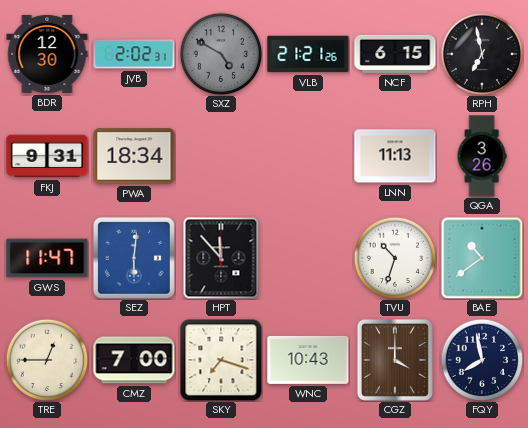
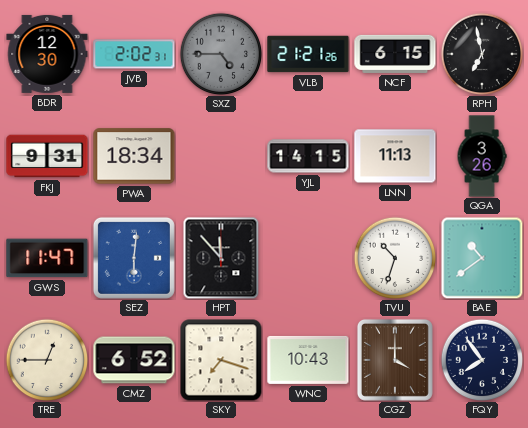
SXZ: 4:50 -> 4:45 (221, 54)
YJL: none -> 14:15 (308, 156)
CMZ: 7:00 -> 6:52 (134, 360)
FQY: 7:58 -> 7:54 (482, 360)
